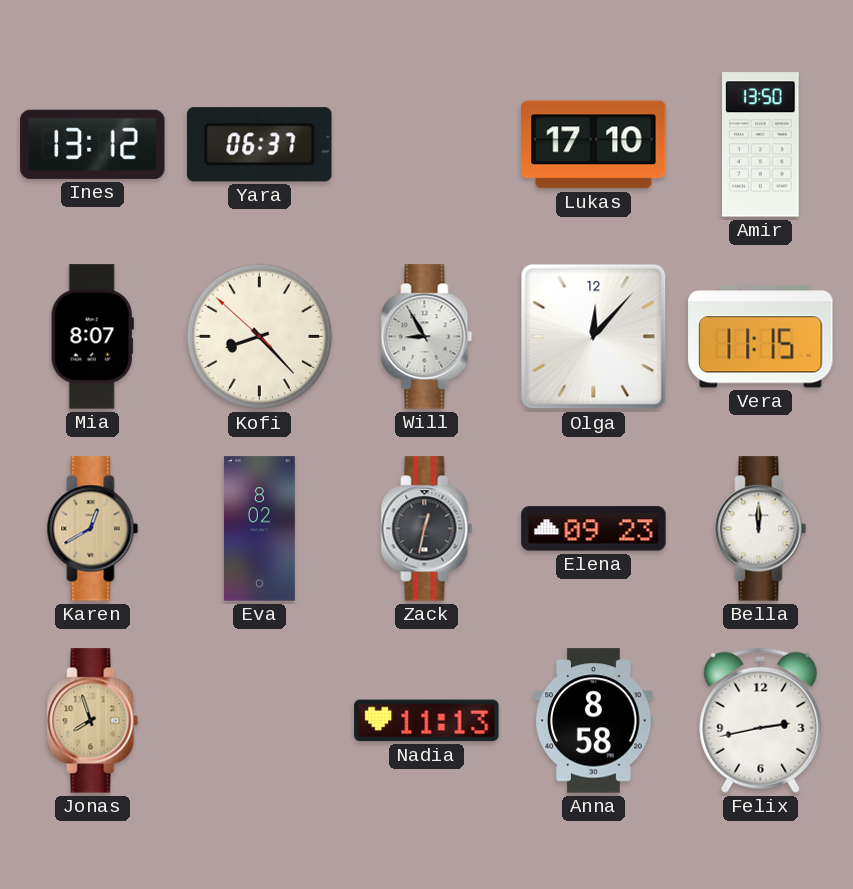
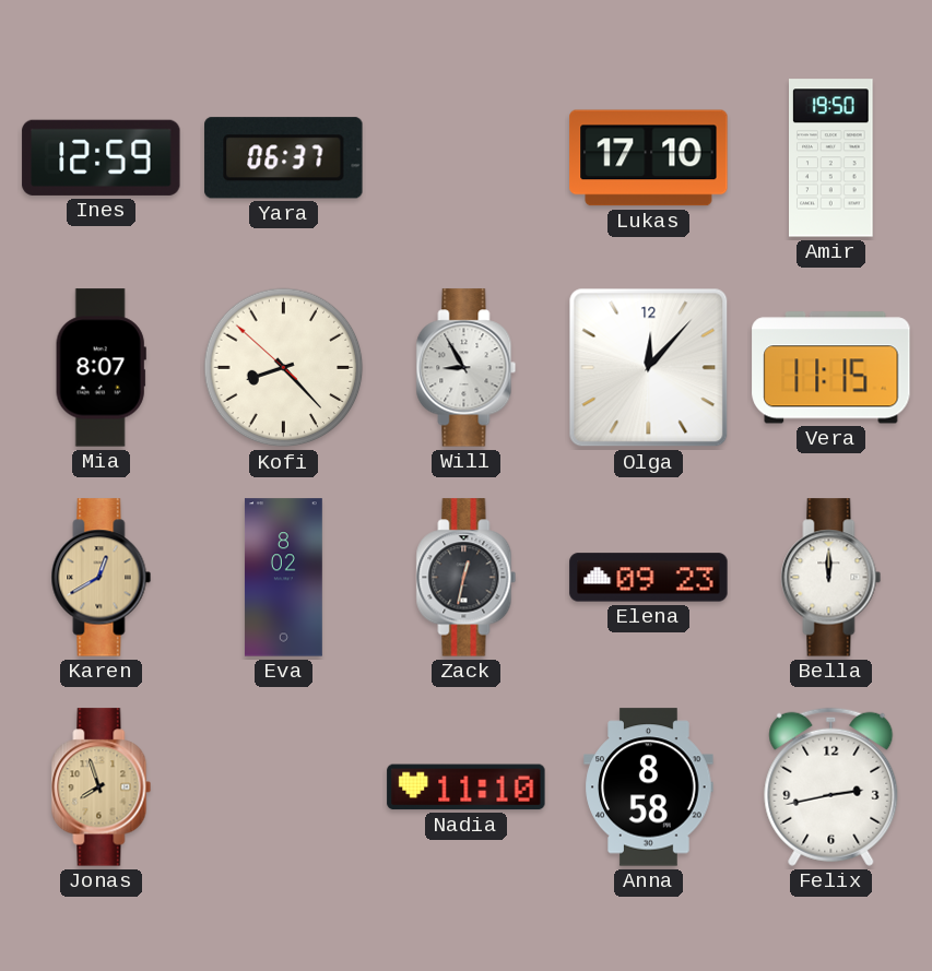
Ines: 13:12 -> 12:59 (102, 157)
Amir: 13:50 -> 19:50 (831, 158)
Nadia: 11:13 -> 11:10 (467, 788)
